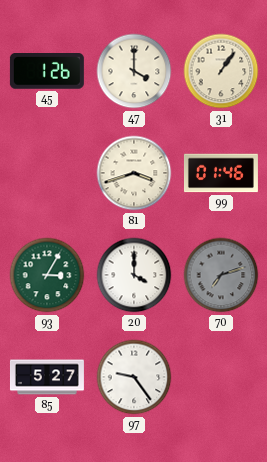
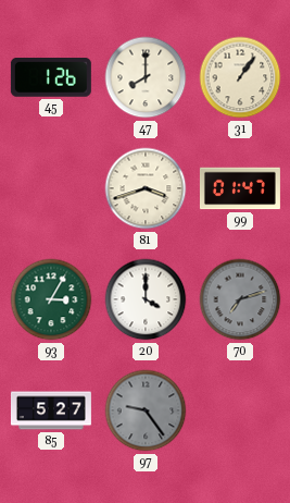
47: 4:00 -> 8:00 (146, 77)
99: 01:46 -> 01:47 (240, 188)
97 dial: white -> grey (146, 410)
